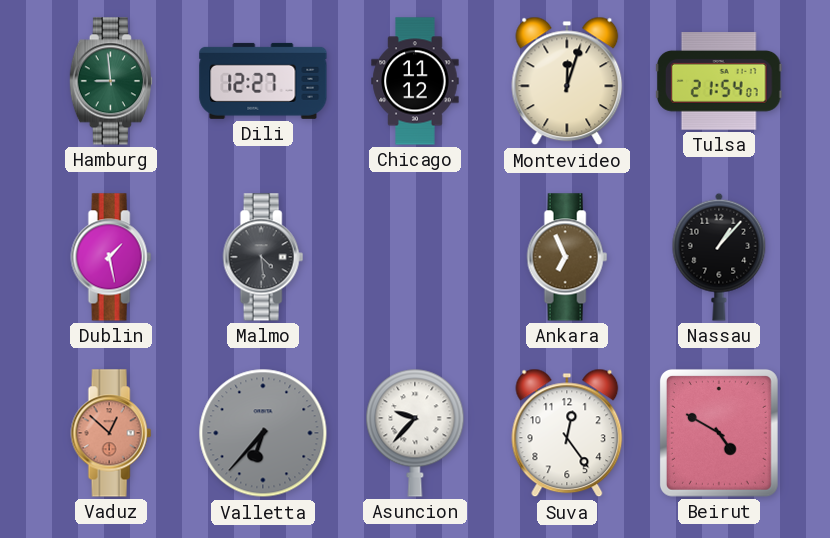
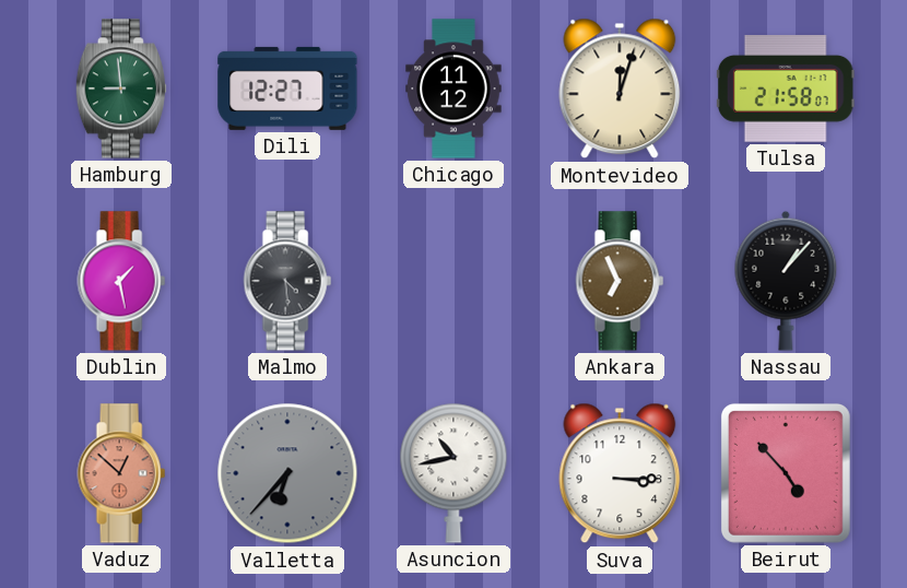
Tulsa: 21:54 -> 21:58 (786, 89)
Asuncion: 9:37 -> 10:43 (454, 473)
Suva: 12:24 -> 3:15 (620, 473)
Beirut: 4:50 -> 4:53 (786, 473)
